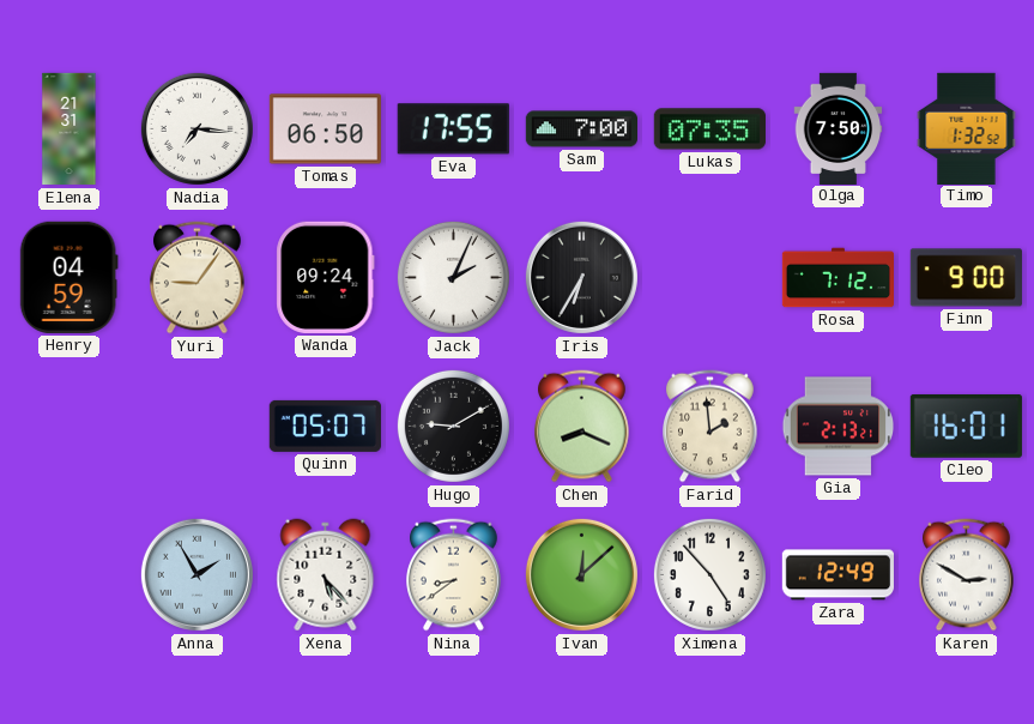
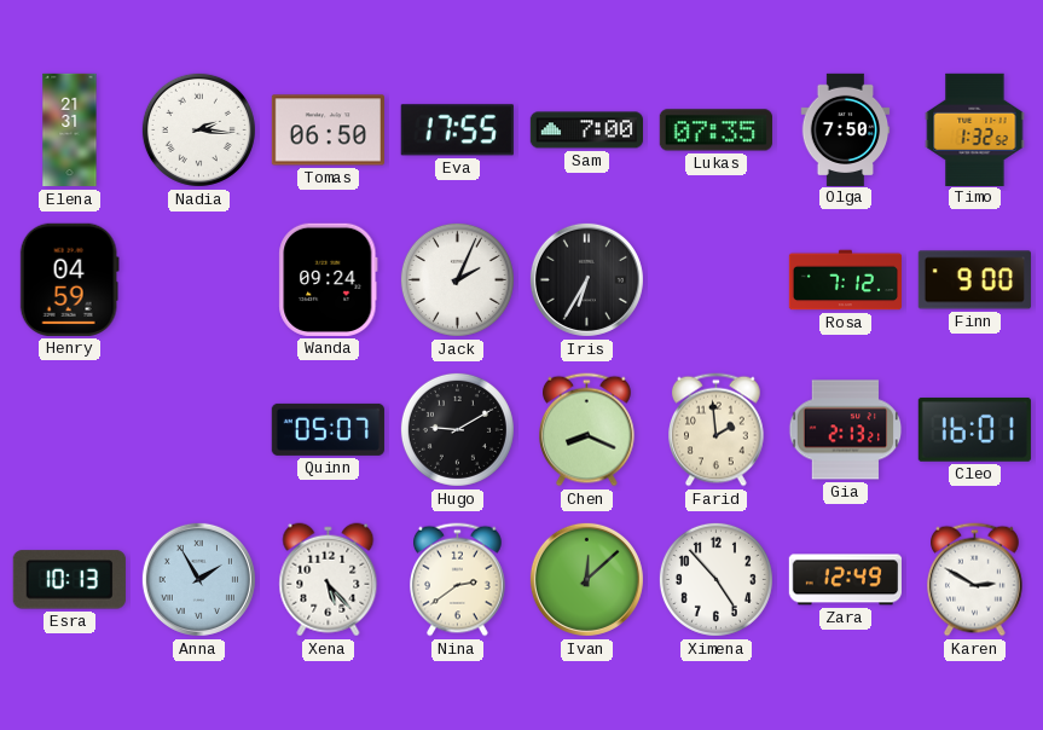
Nadia: 7:16 -> 2:16 (198, 129)
Yuri: 9:06 -> none (198, 278)
Esra: none -> 10:13 (69, 580)
Nina: 8:39 -> 2:39 (458, 580)
